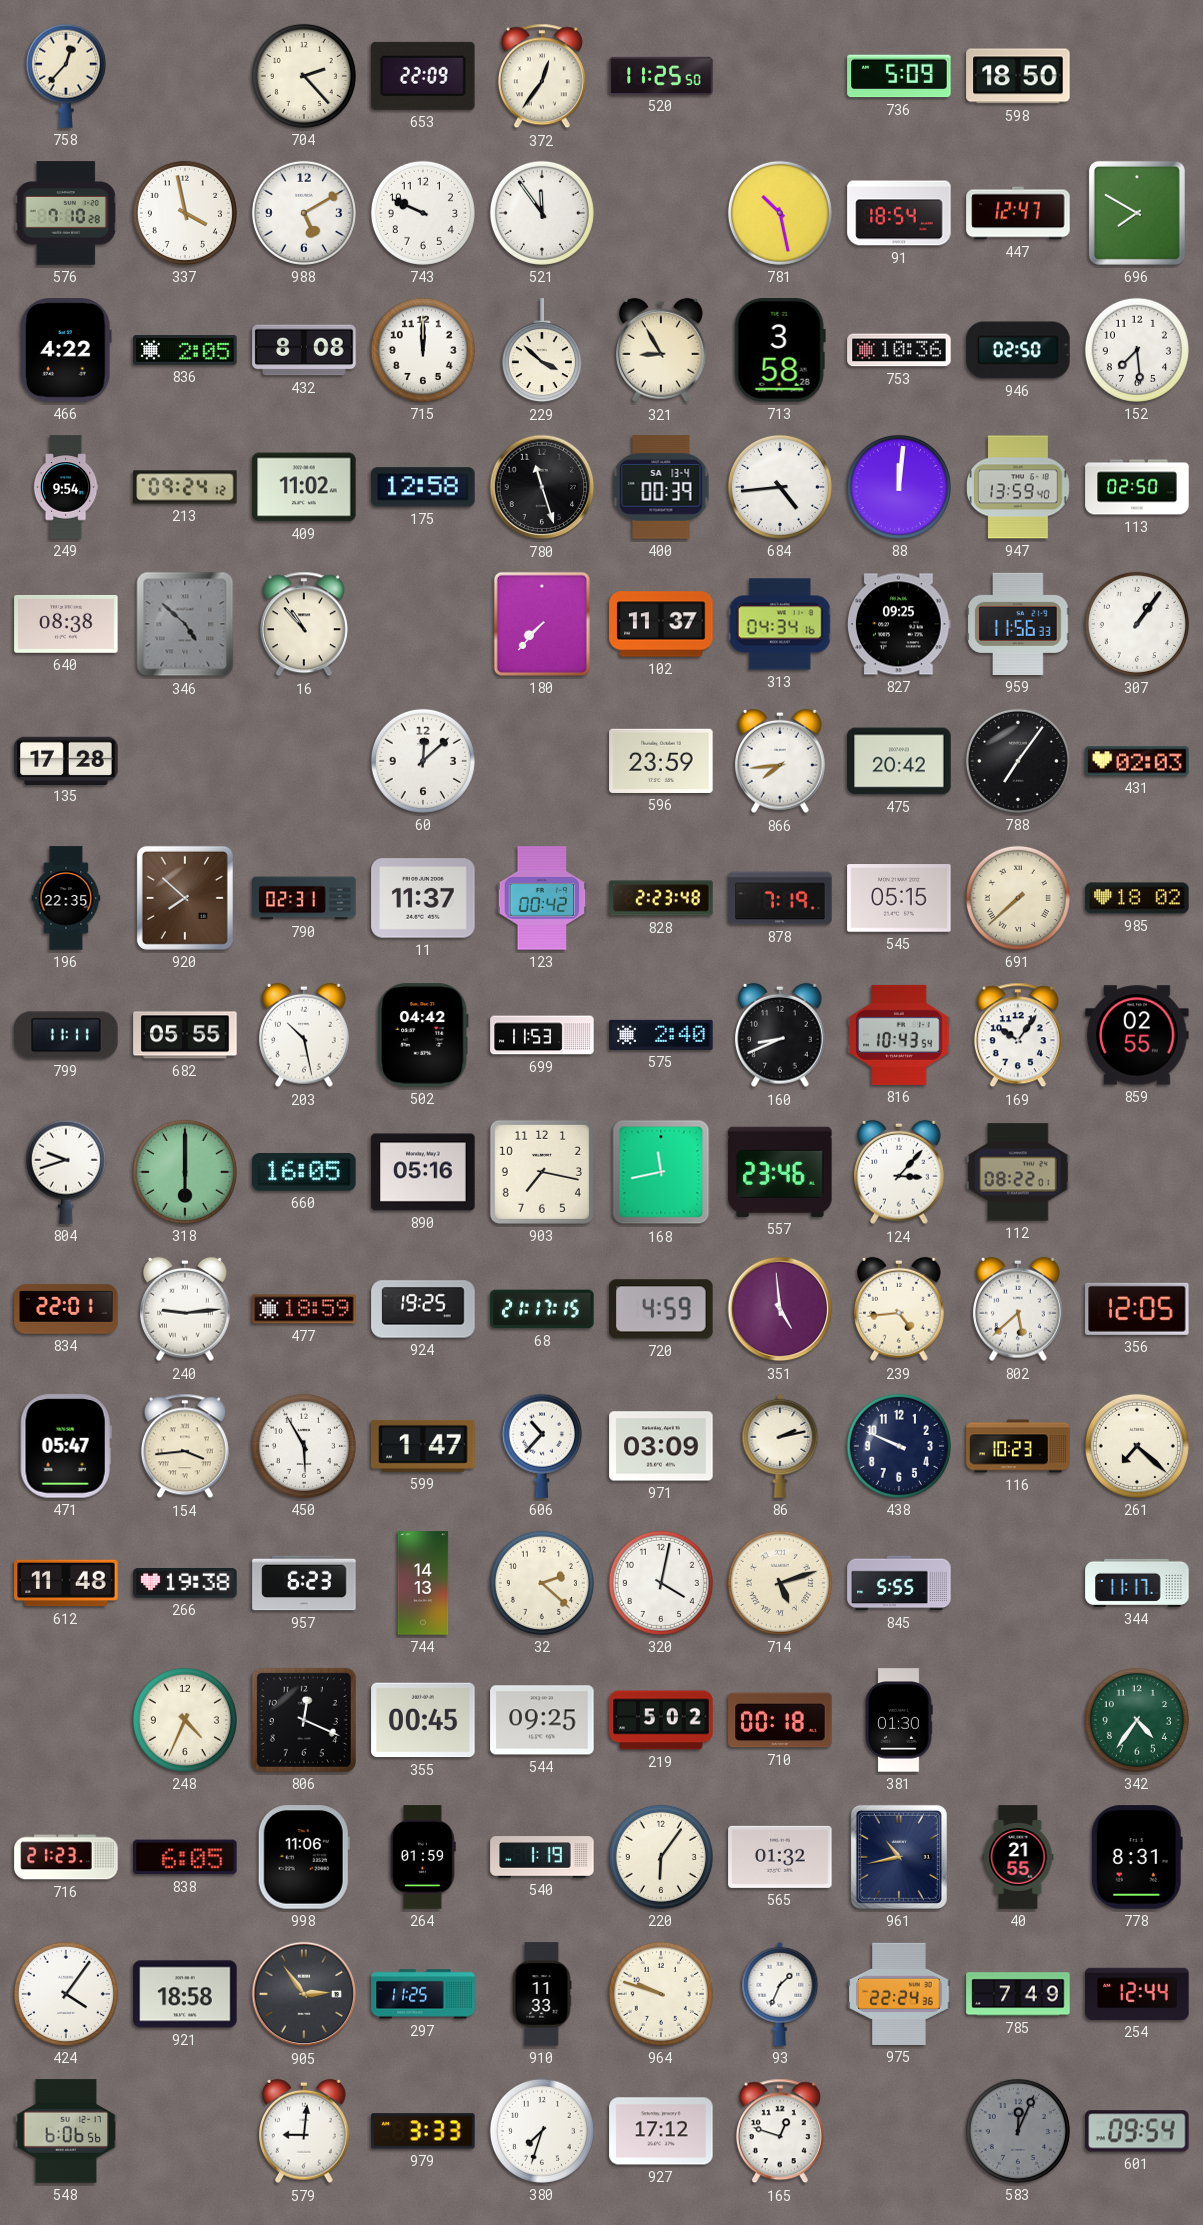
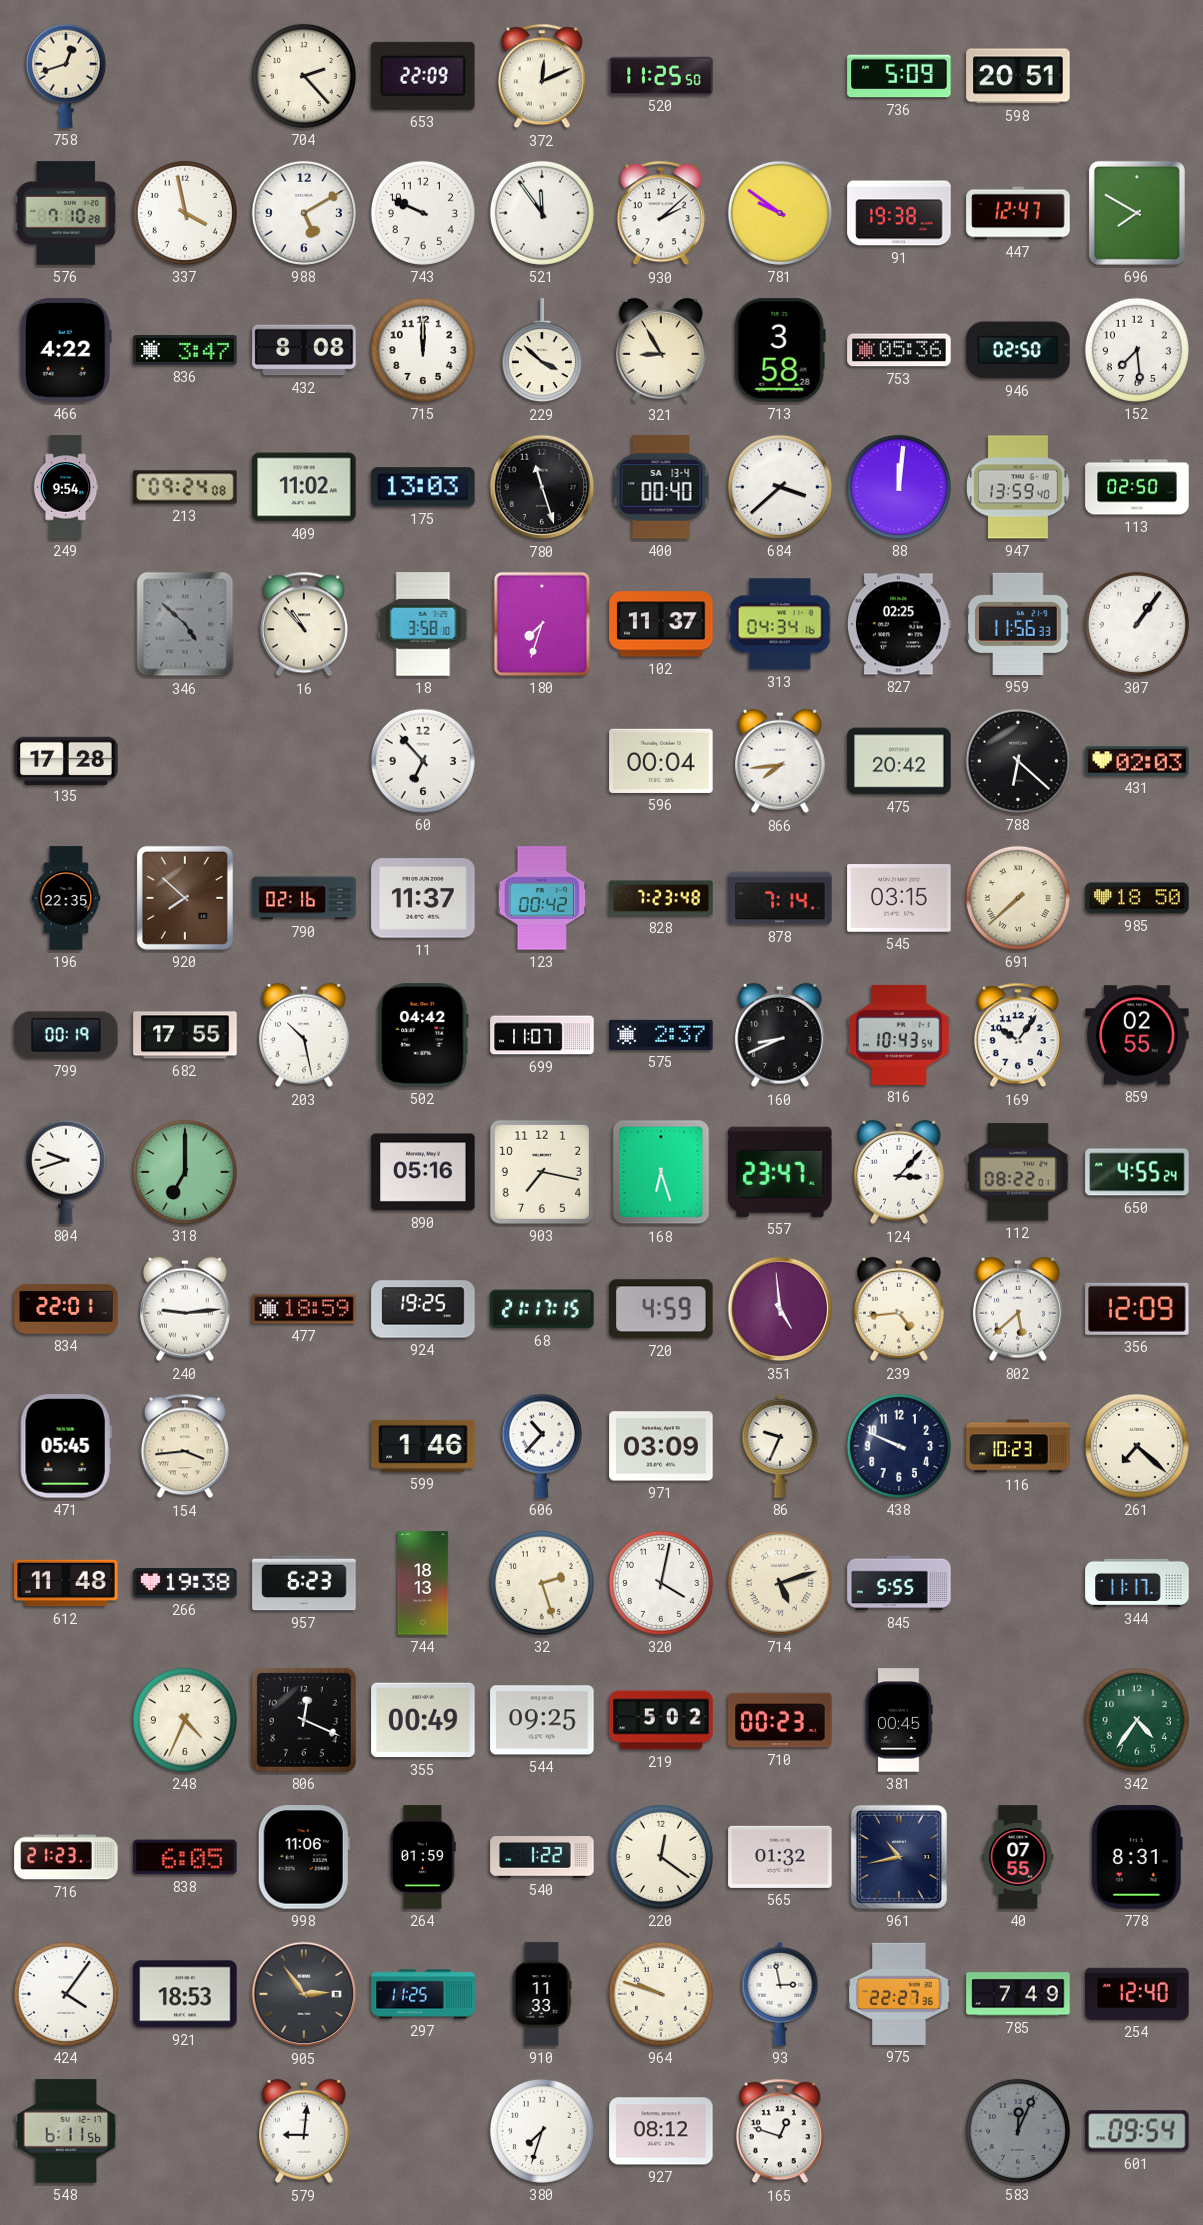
758: 12:37 -> 12:42 (66, 76)
372: 12:36 -> 12:11 (542, 76)
598: 18:50 -> 20:51 (1018, 76)
930: none -> 2:08 (661, 213)
781: 10:28 -> 9:51 (780, 213)
91: 18:54 -> 19:38 (899, 213)
836: 2:05 -> 3:47 (185, 350)
753: 10:36 -> 05:36 (899, 350)
213: 09:24:12 -> 09:24:08 (185, 487)
175: 12:58 -> 13:03 (423, 487)
400: 00:39 -> 00:40 (661, 487)
684: 4:44 -> 3:38 (780, 487)
640: 08:38 -> none (66, 625)
18: none -> 3:58 (423, 624)
180: 7:37 -> 7:33 (542, 624)
827: 09:25 -> 02:25 (899, 624)
60: 12:08 -> 6:53 (423, 761)
596: 23:59 -> 00:04 (661, 761)
788: 7:06 -> 6:22 (1018, 761)
790: 02:31 -> 02:16 (304, 898)
828: 2:23 -> 7:23 (661, 898)
878: 7:19 -> 7:14 (780, 898)
545: 05:15 -> 03:15 (899, 898)
985: 18:02 -> 18:50 (1137, 898)
799: 11:11 -> 00:19 (66, 1035)
682: 05:55 -> 17:55 (185, 1035)
699: 11:53 -> 11:07 (542, 1035)
575: 2:40 -> 2:37 (661, 1035)
318: 6:00 -> 7:00 (185, 1172)
660: 16:05 -> none (304, 1172)
168: 11:43 -> 6:27 (661, 1172)
557: 23:46 -> 23:47 (780, 1172)
650: none -> 4:55 (1137, 1172)
356: 12:05 -> 12:09 (1137, 1309)
471: 05:47 -> 05:45 (66, 1446)
450: 5:55 -> none (304, 1446)
599: 1:47 -> 1:46 (423, 1446)
86: 2:13 -> 9:34 (780, 1446)
744: 14:13 -> 18:13 (423, 1583)
32: 2:22 -> 2:27 (542, 1583)
355: 00:45 -> 00:49 (423, 1720)
710: 00:18 -> 00:23 (780, 1720)
381: 01:30 -> 00:45 (899, 1720)
540: 1:19 -> 1:22 (542, 1857)
220: 6:06 -> 12:21 (661, 1857)
40: 21:55 -> 07:55 (1018, 1857)
921: 18:58 -> 18:53 (185, 1994)
93: 1:34 -> 2:58 (780, 1994)
975: 22:24 -> 22:27 (899, 1994)
254: 12:44 -> 12:40 (1137, 1994)
548: 6:06 -> 6:11 (66, 2131)
979: 3:33 -> none (423, 2131)
927: 17:12 -> 08:12 (661, 2131)
